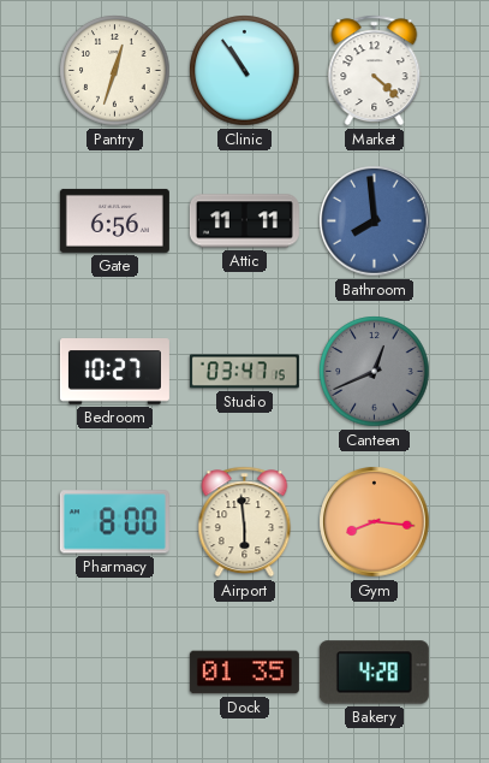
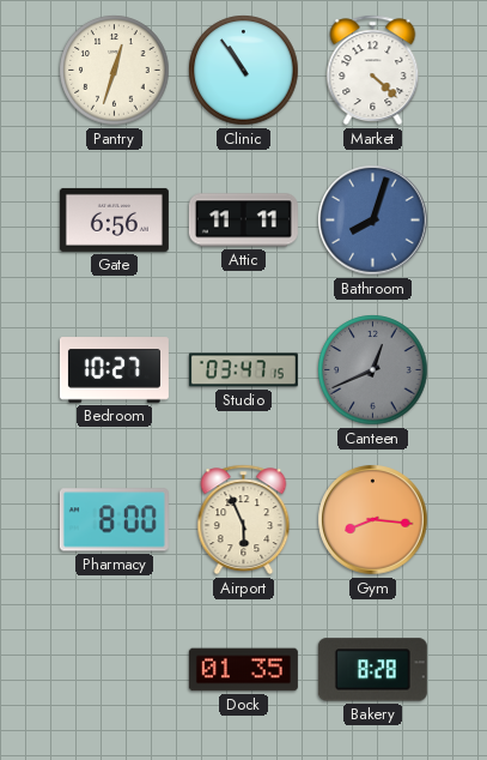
Bathroom: 7:59 -> 8:03 (373, 221)
Airport: 5:59 -> 5:56 (244, 520)
Bakery: 4:28 -> 8:28 (372, 670)
